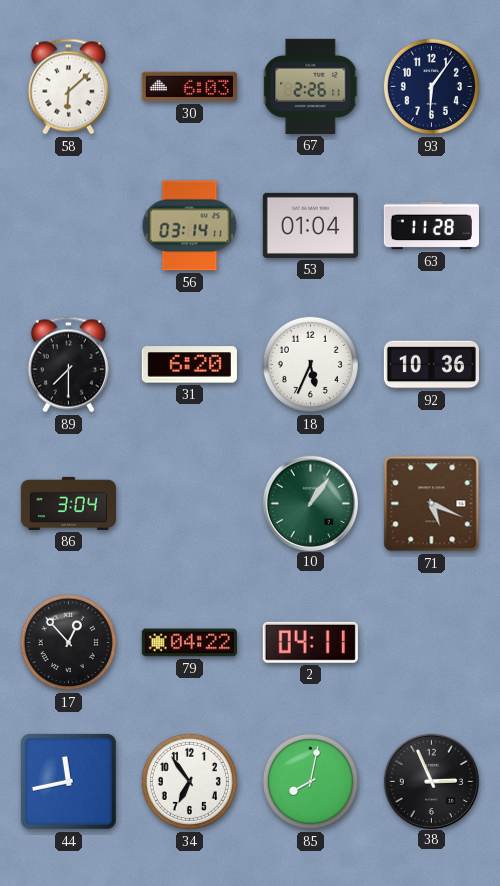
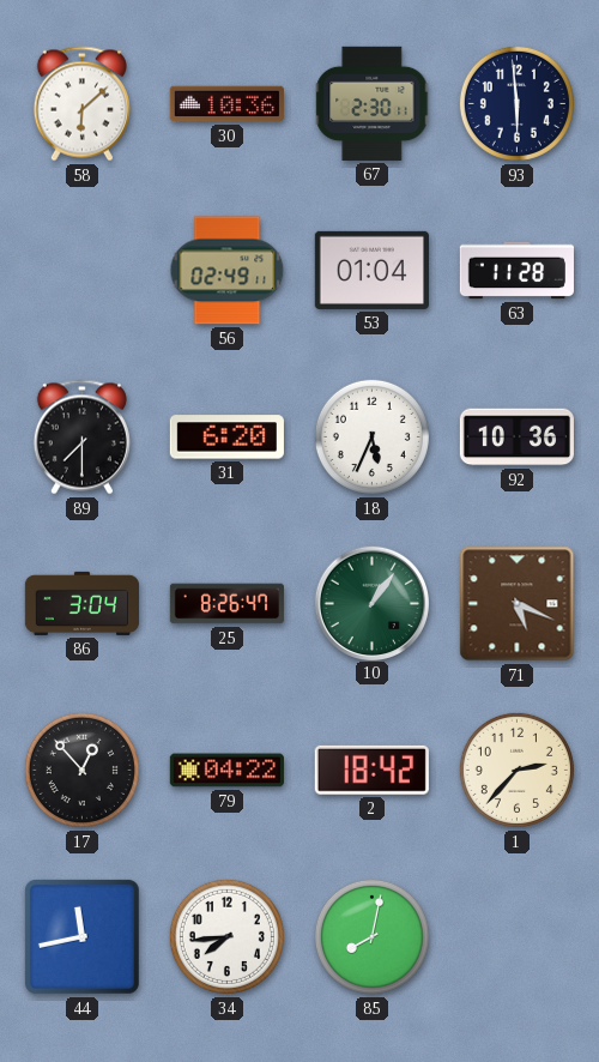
30: 6:03 -> 10:36 (226, 104)
67: 2:26 -> 2:30 (373, 103)
93: 6:06 -> 5:59 (516, 103)
56: 03:14 -> 02:49 (228, 271)
25: none -> 8:26 (226, 604)
2: 04:11 -> 18:42 (371, 770)
1: none -> 2:37 (516, 770)
34: 6:54 -> 7:44 (226, 936)
38: 2:56 -> none (431, 781)
